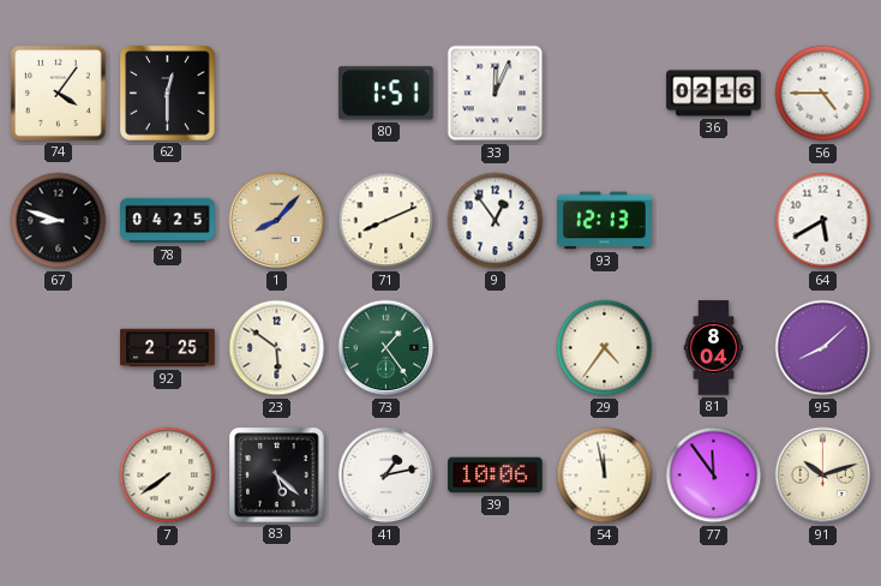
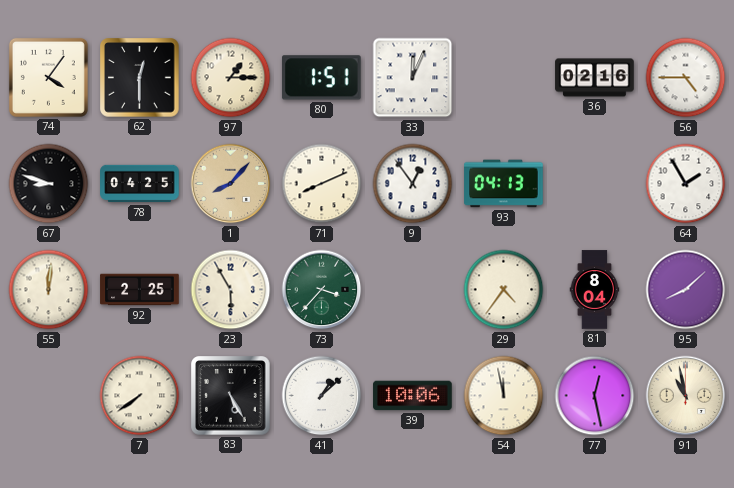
97: none -> 1:15 (231, 78)
93: 12:13 -> 04:13 (504, 184)
64: 5:40 -> 1:55 (686, 184)
55: none -> 12:01 (49, 290)
23: 5:51 -> 5:55 (231, 290)
73: 1:24 -> 3:37 (322, 290)
83: 5:22 -> 5:25 (231, 396)
41: 1:13 -> 1:08 (322, 396)
77: 11:54 -> 12:28 (595, 396)
91: 10:12 -> 10:58 (686, 396)
